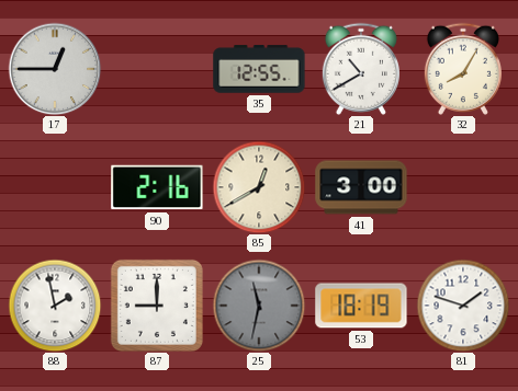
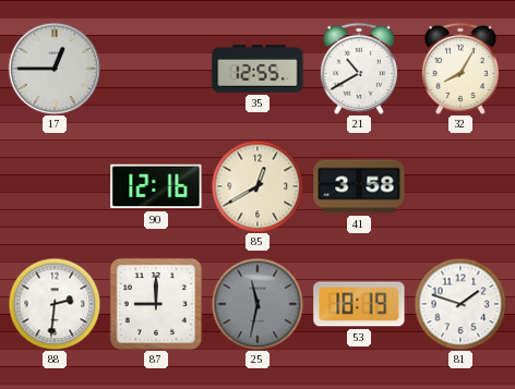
90: 2:16 -> 12:16 (156, 186)
41: 3:00 -> 3:58 (359, 186)
88: 1:58 -> 2:31 (55, 304)
